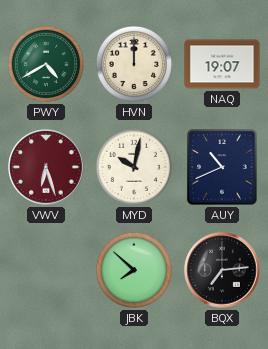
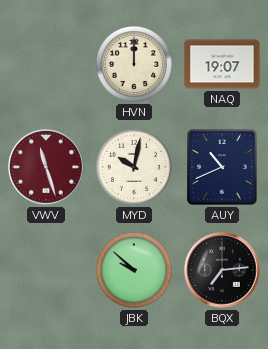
PWY: 4:40 -> none (46, 64)
VWV: 6:27 -> 11:27 (46, 167)
JBK: 7:52 -> 9:52 (134, 270)
